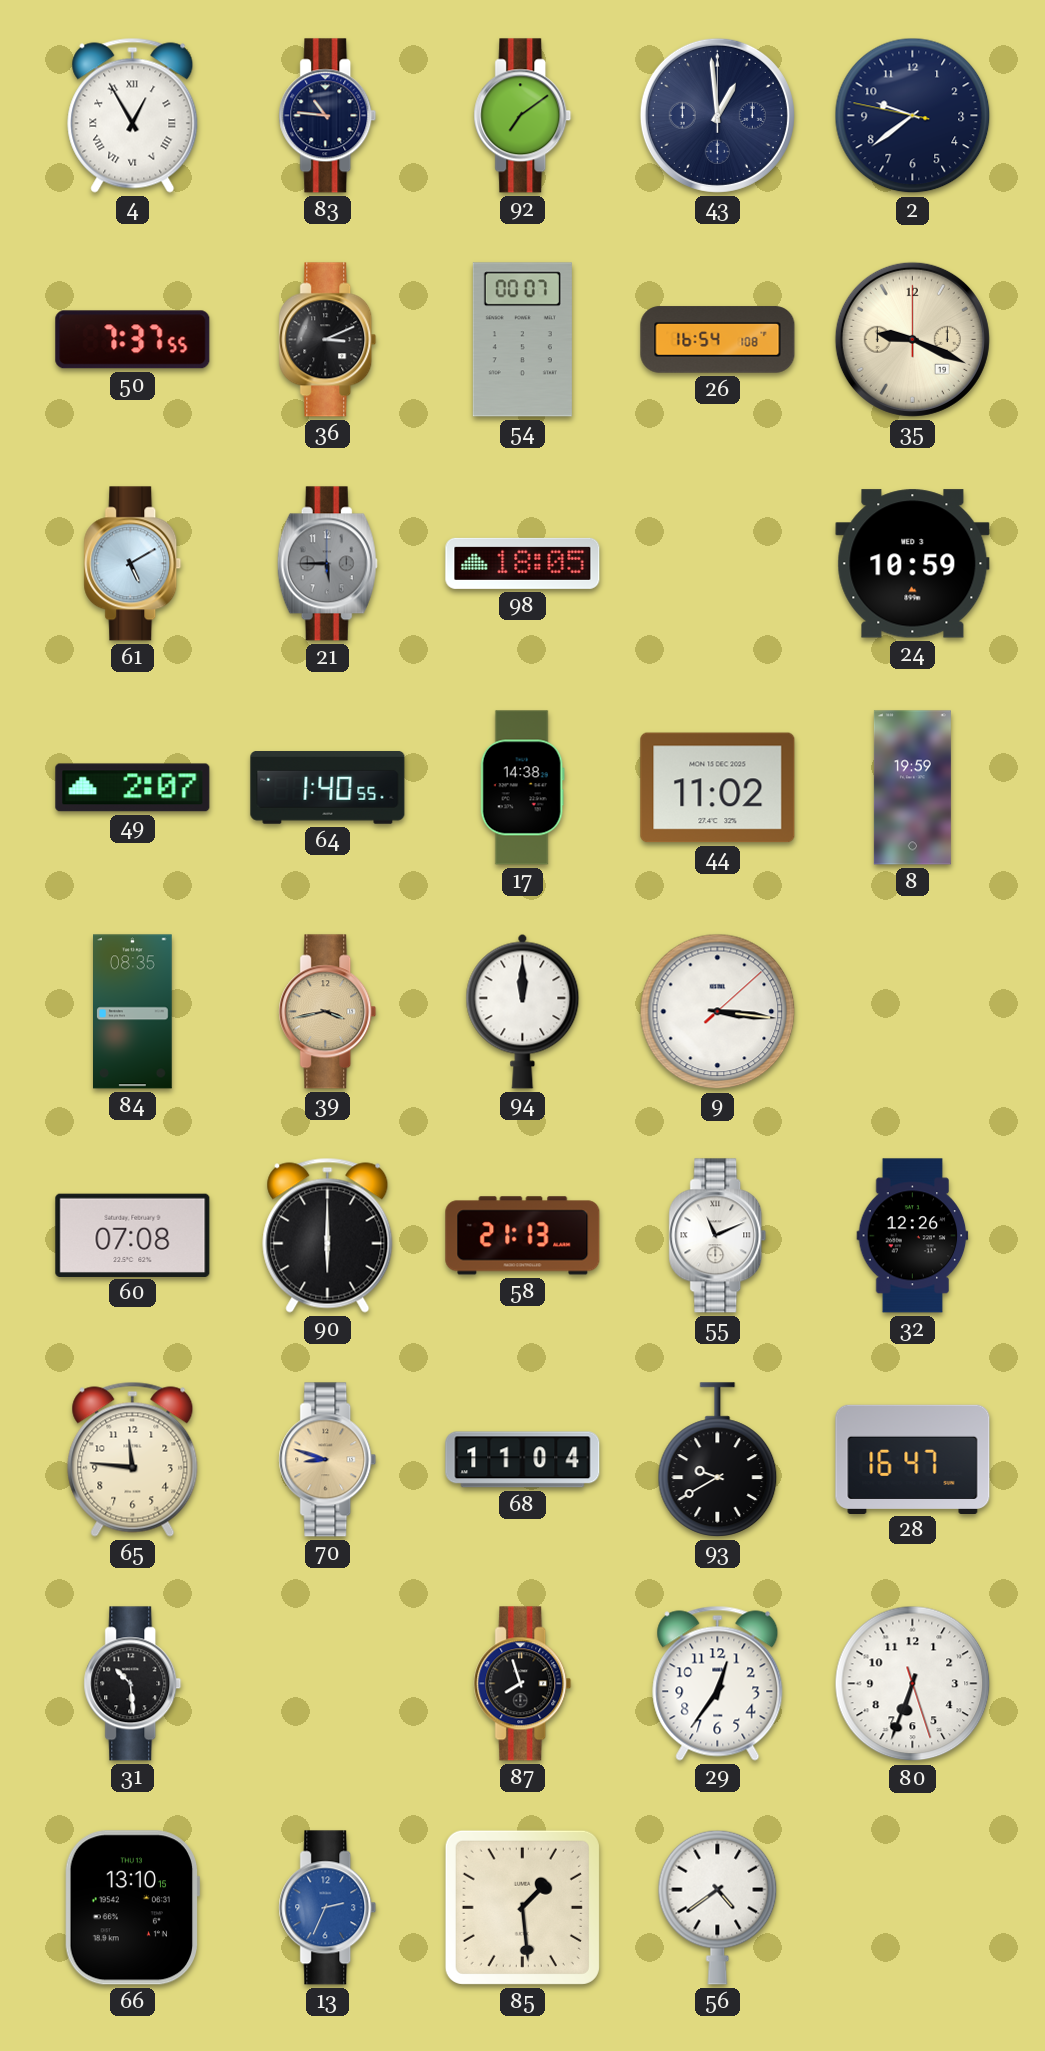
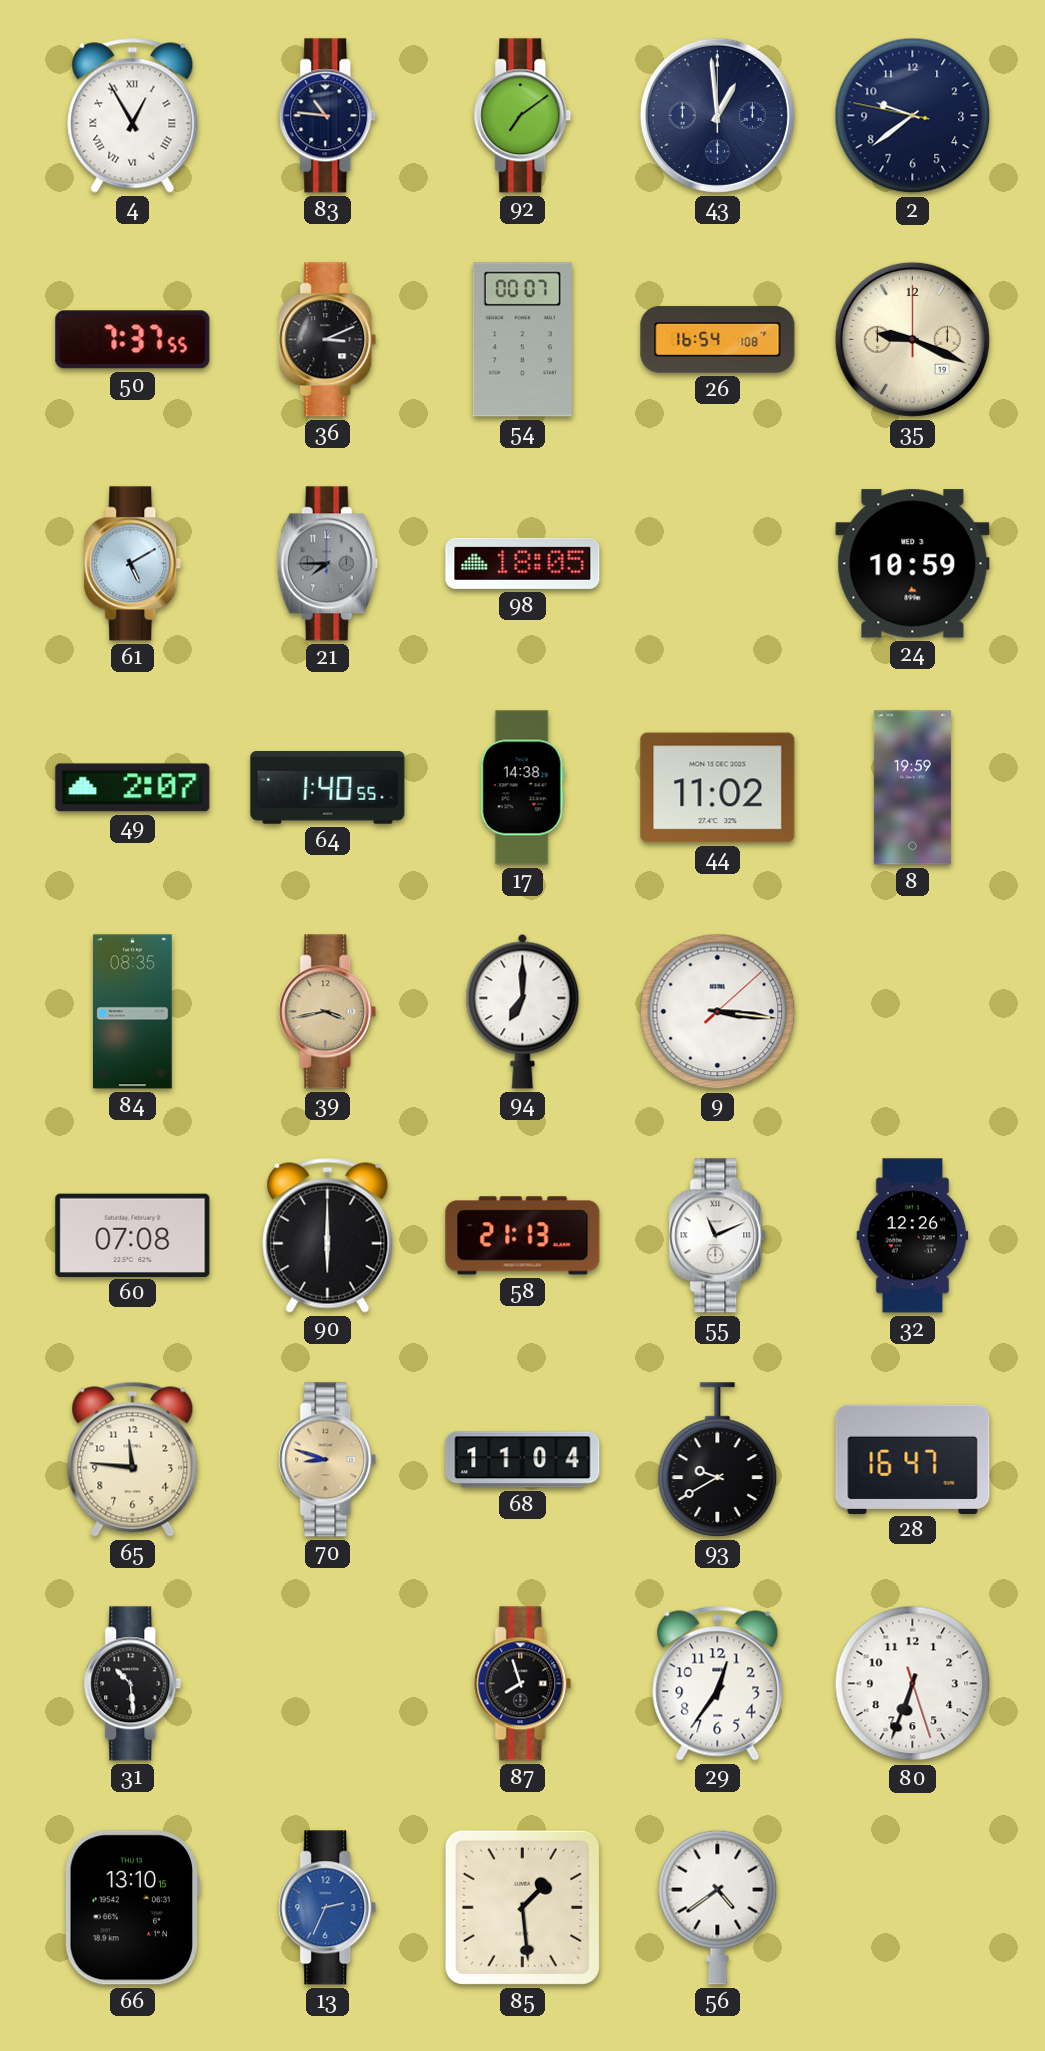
21: 5:45 -> 7:45 (327, 564)
94: 12:00 -> 7:00 (523, 1011)
